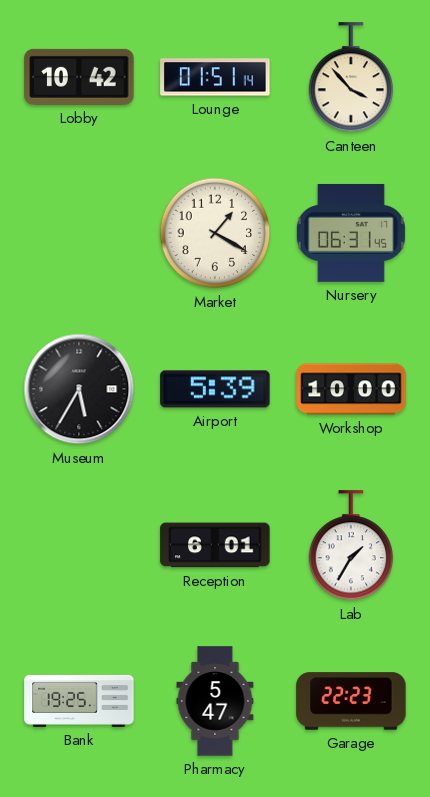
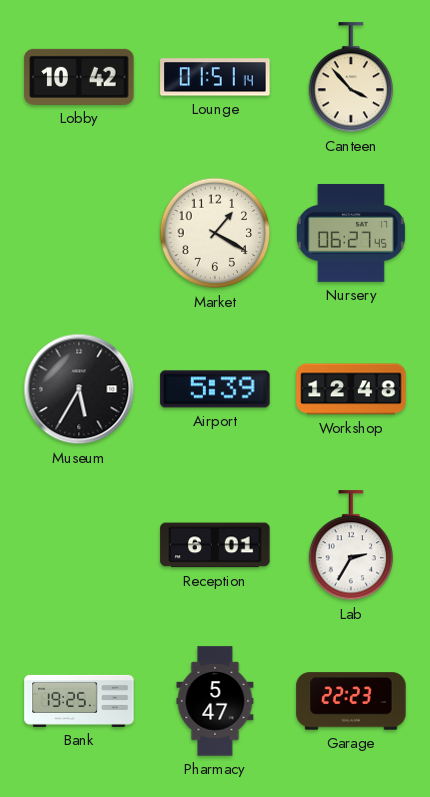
Nursery: 06:31 -> 06:27 (351, 233)
Workshop: 10:00 -> 12:48 (351, 389)
Lab: 1:35 -> 2:35 (350, 546)
